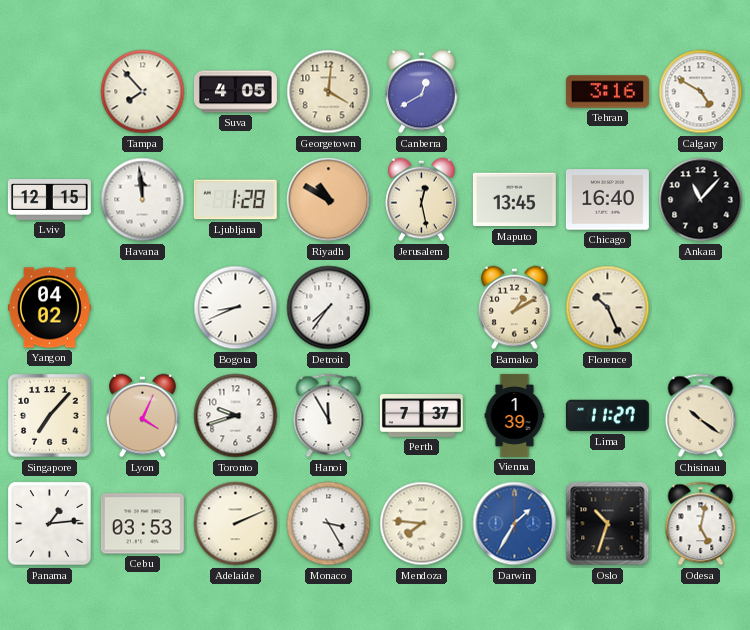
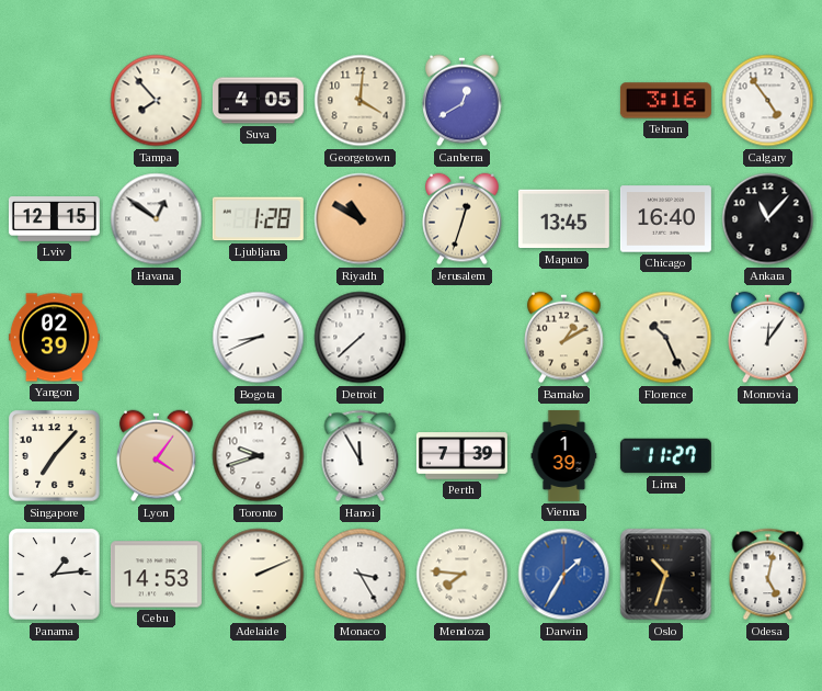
Calgary: 4:50 -> 4:54 (768, 101)
Havana: 11:59 -> 12:51 (157, 219)
Jerusalem: 12:28 -> 12:33 (463, 219)
Yangon: 04:02 -> 02:39 (54, 338)
Detroit: 7:36 -> 7:38 (361, 338)
Monrovia: none -> 12:06 (768, 338)
Lyon: 4:04 -> 4:06 (157, 456)
Perth: 7:37 -> 7:39 (461, 456)
Chisinau: 10:21 -> none (701, 416)
Cebu: 03:53 -> 14:53 (156, 575)
